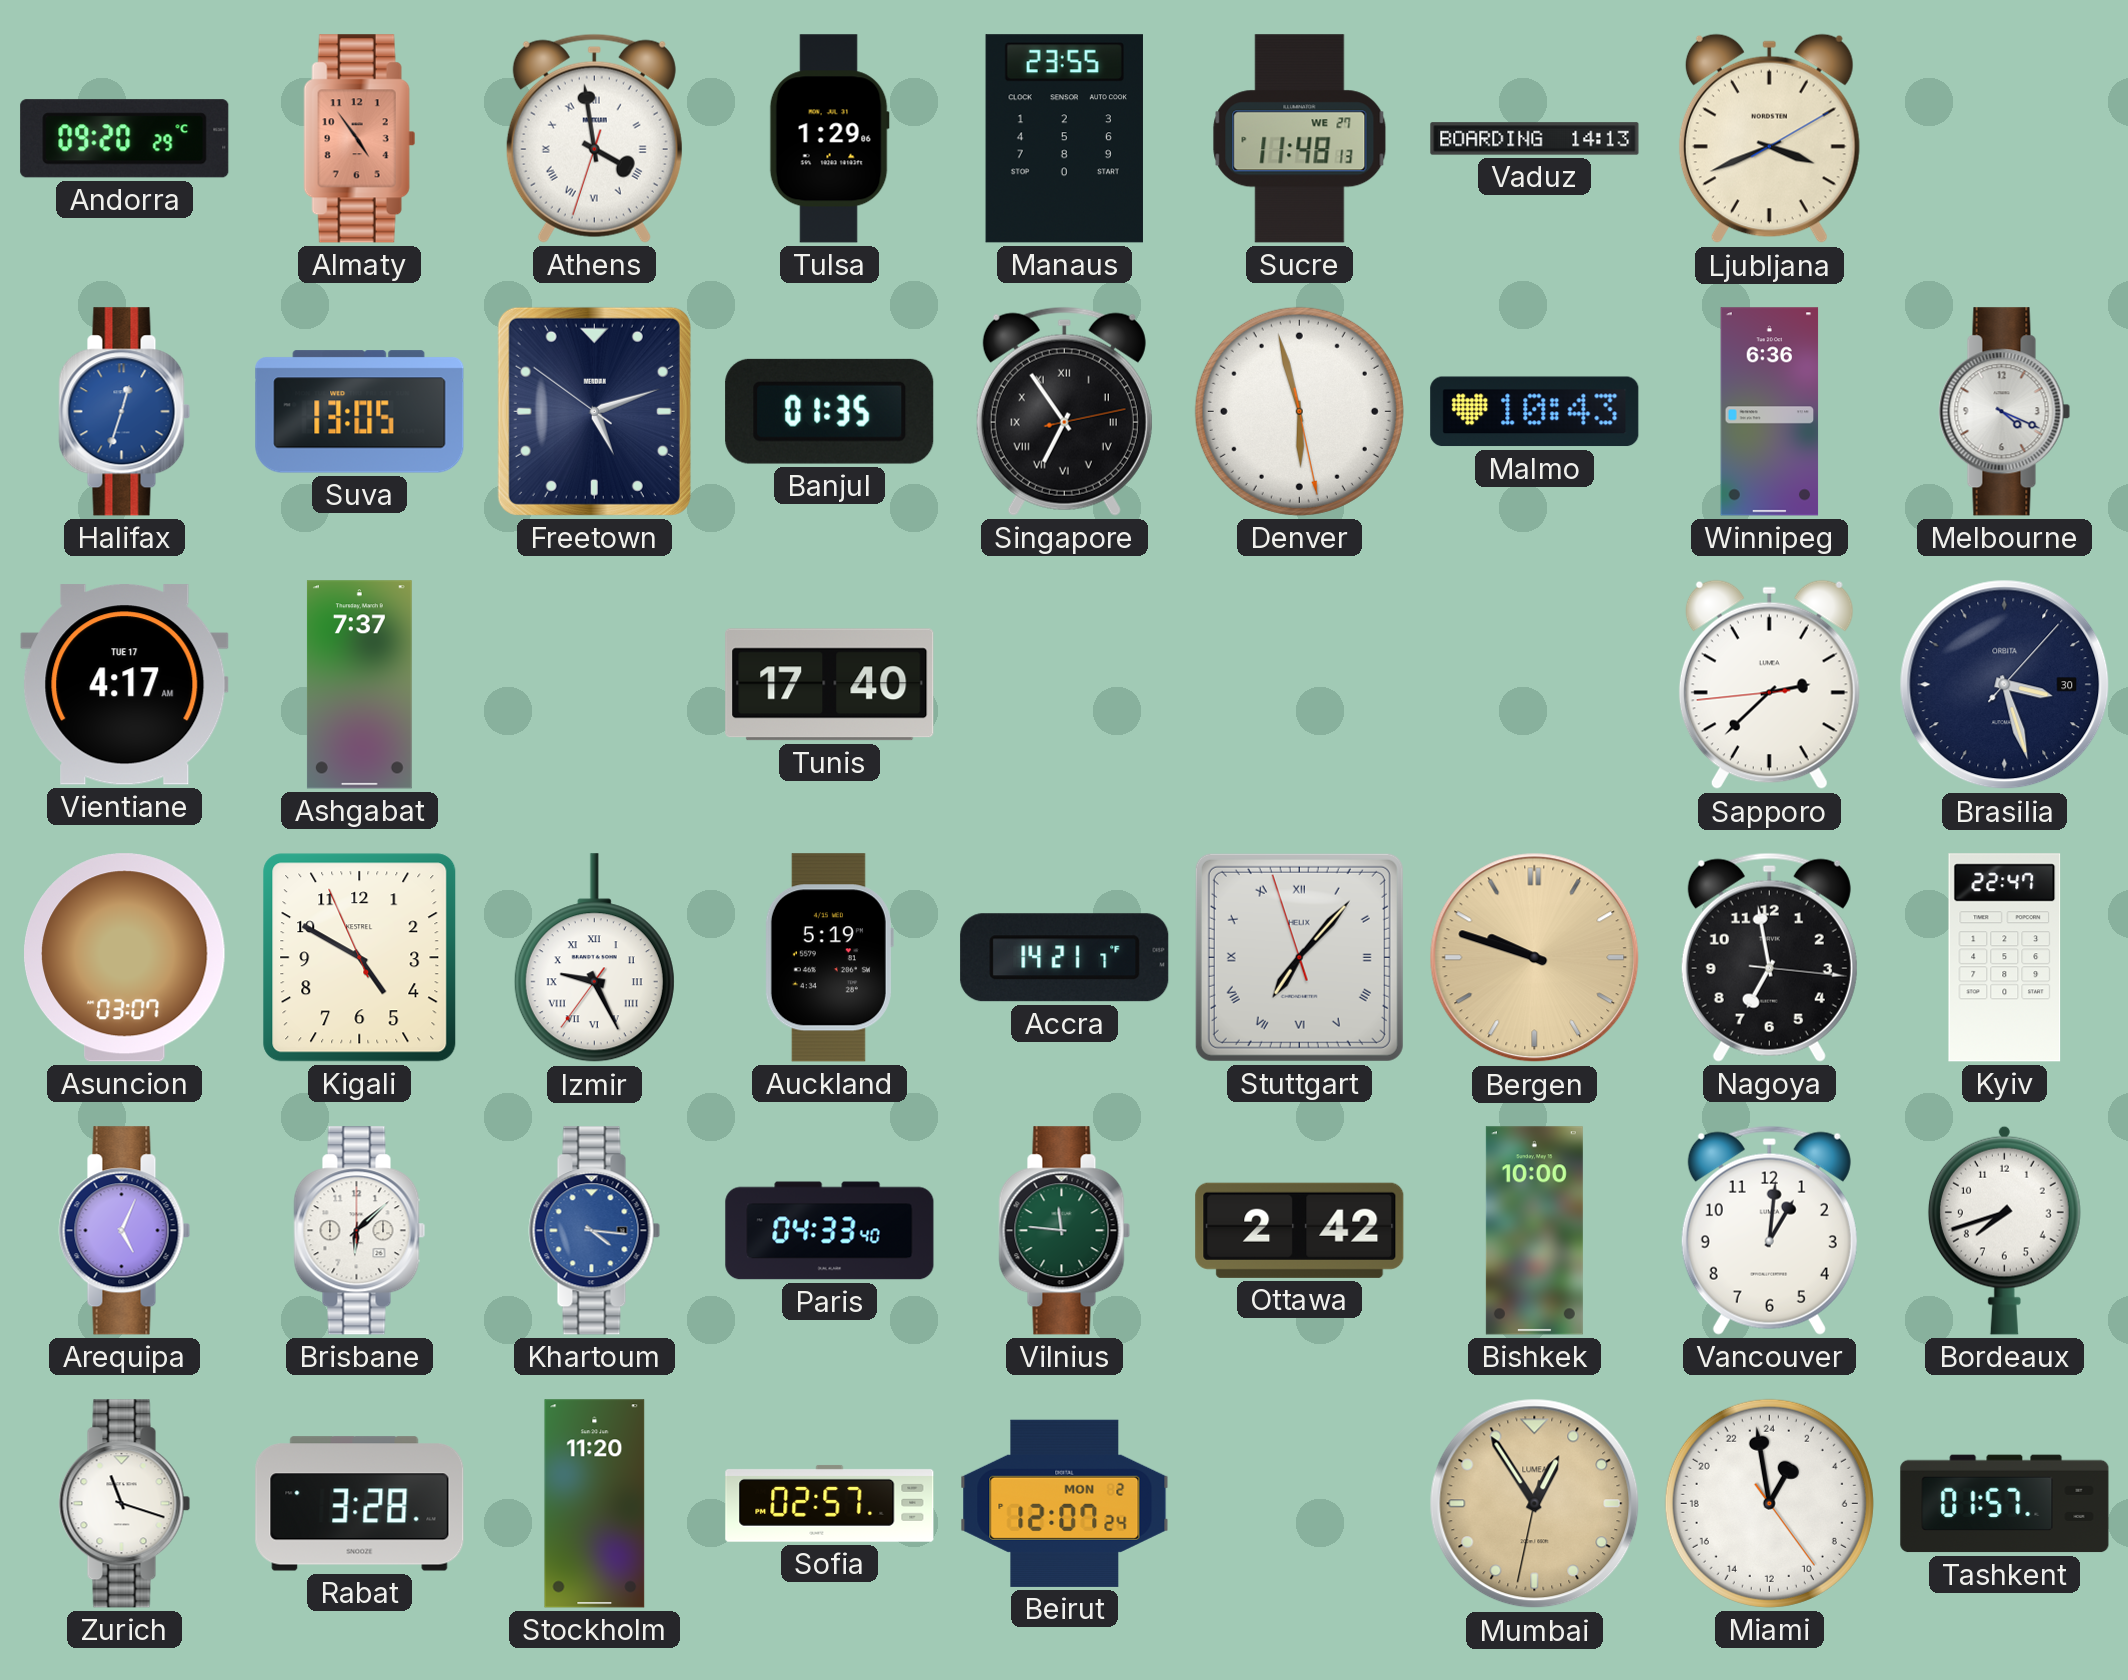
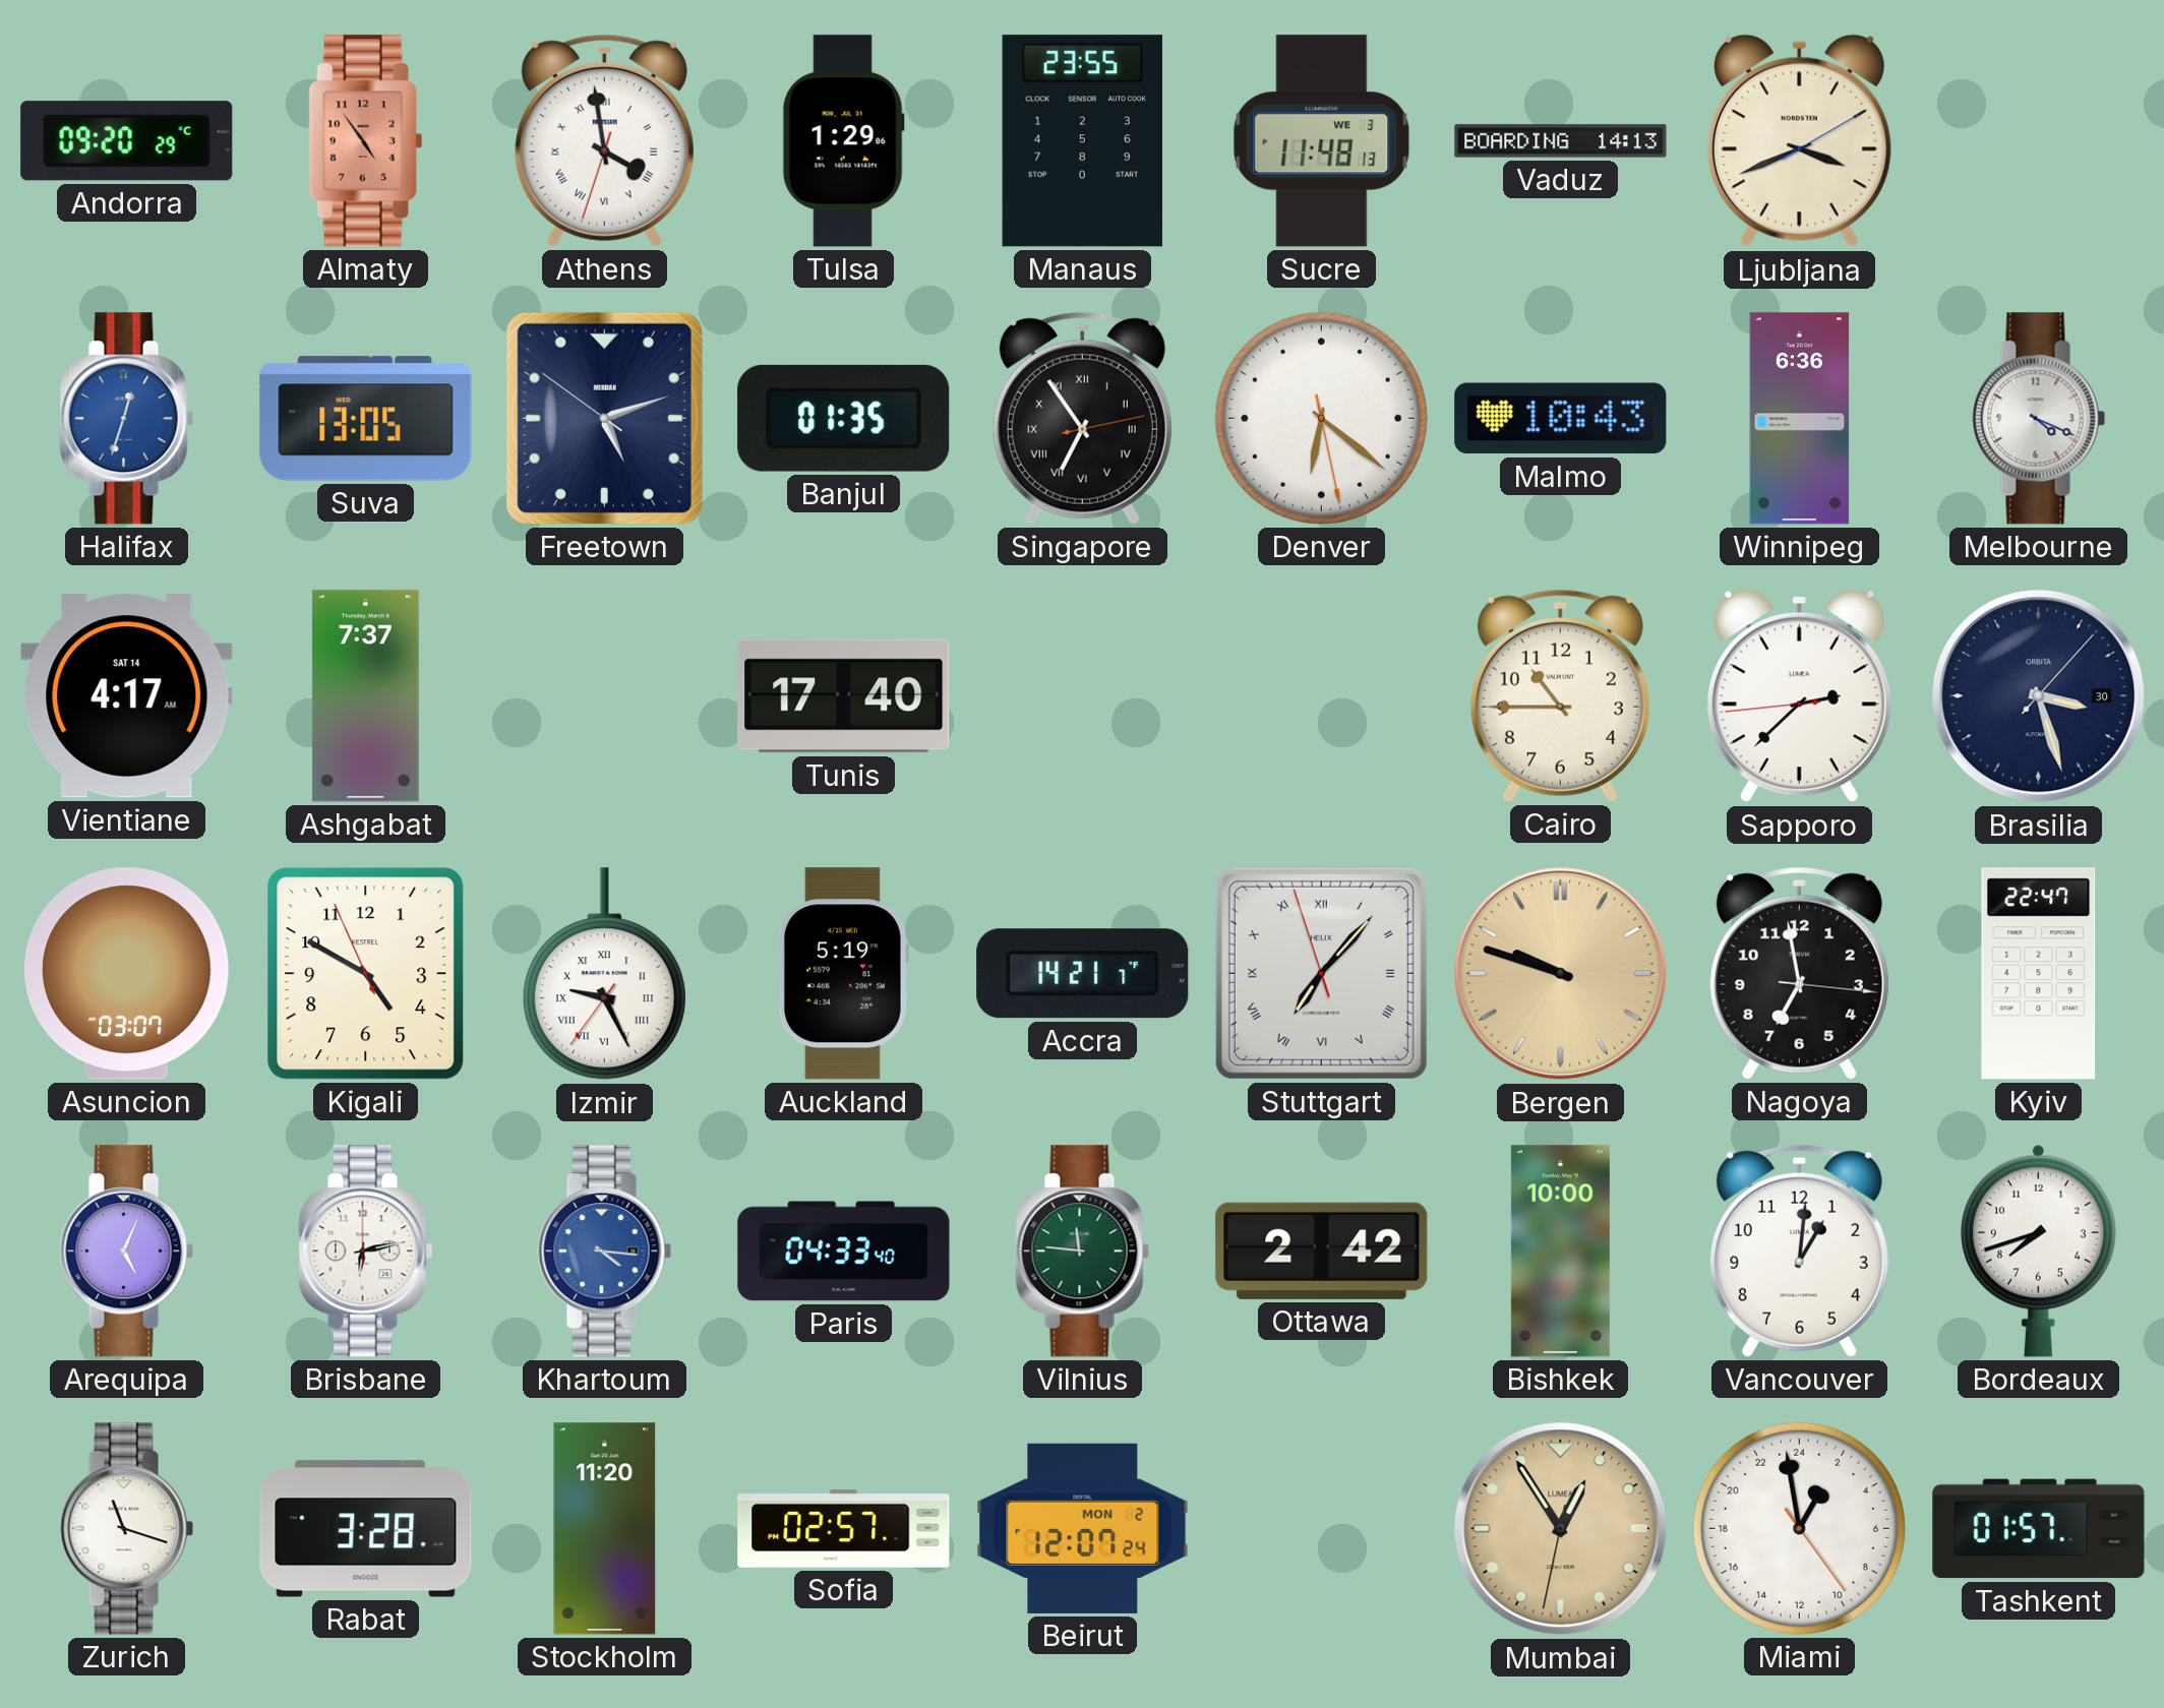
Sucre date: WE 27 -> WE 3 (1322, 141)
Denver: 5:57 -> 6:21 (1321, 418)
Vientiane date: TUE 17 -> SAT 14 (127, 696)
Cairo: none -> 10:45 (1560, 695)
Brisbane: 6:08 -> 6:13 (366, 1252)
